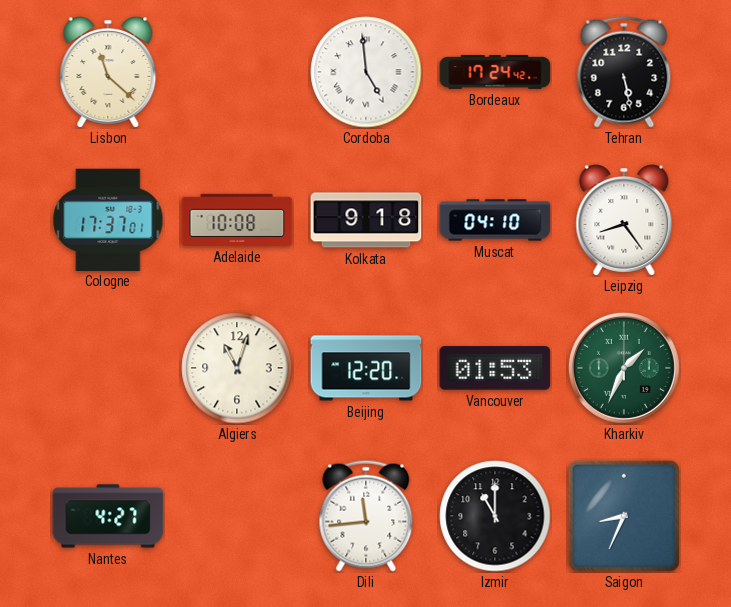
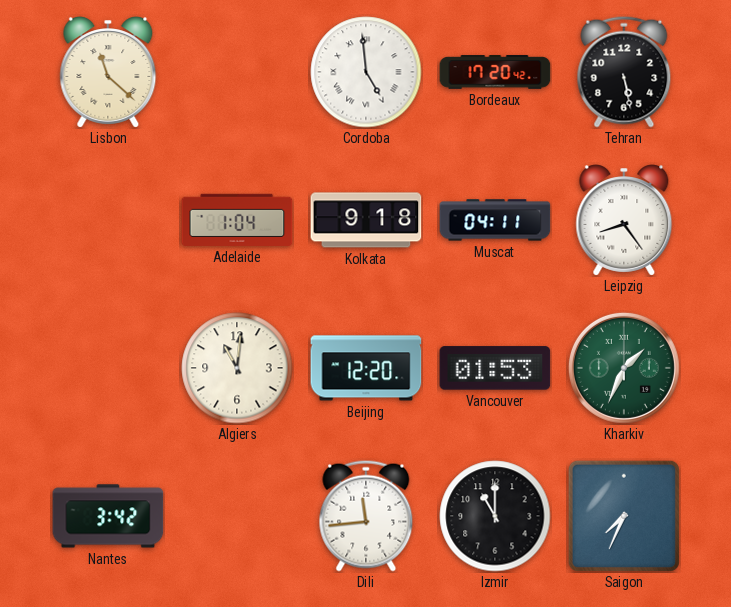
Bordeaux: 17:24 -> 17:20 (495, 72)
Cologne: 17:37 -> none (108, 219)
Adelaide: 10:08 -> 1:04 (237, 220)
Muscat: 04:10 -> 04:11 (495, 220)
Algiers: 11:03 -> 11:01 (237, 368)
Nantes: 4:27 -> 3:42 (108, 516)
Saigon: 8:34 -> 7:34 (624, 516)
